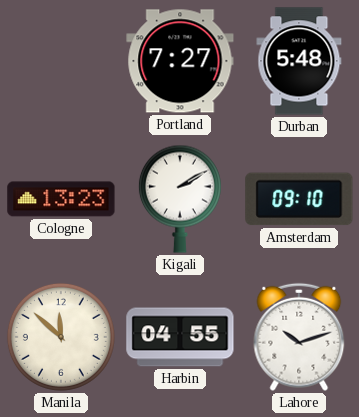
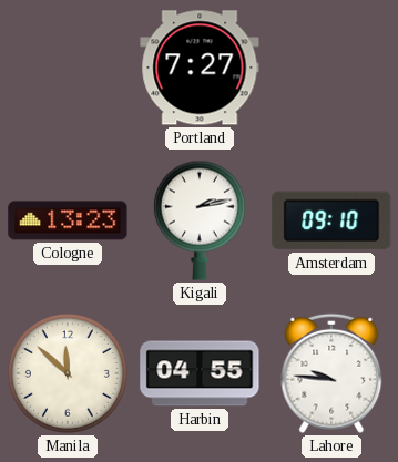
Durban: 5:48 -> none (299, 61)
Kigali: 2:10 -> 2:13 (200, 220)
Lahore: 10:12 -> 9:46 (331, 373)
